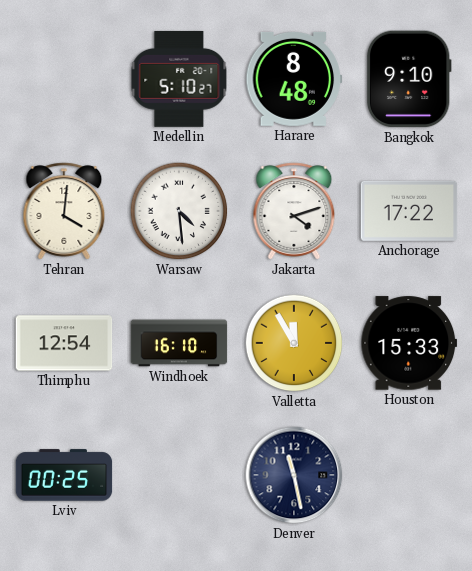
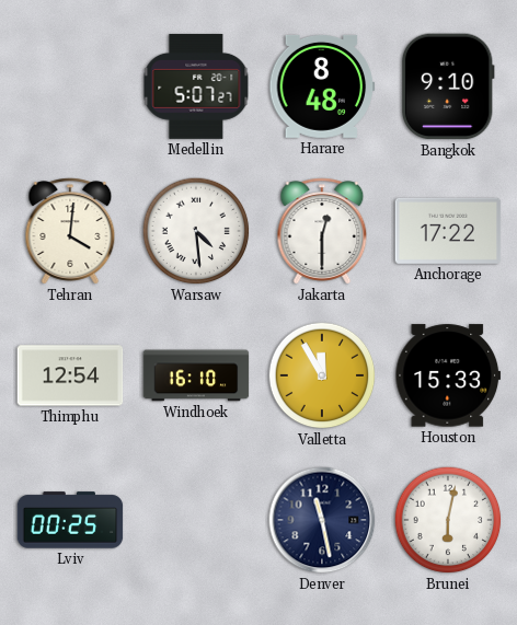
Medellin: 5:10 -> 5:07 (196, 86)
Jakarta: 4:12 -> 12:30 (322, 231)
Brunei: none -> 6:02 (448, 520)
